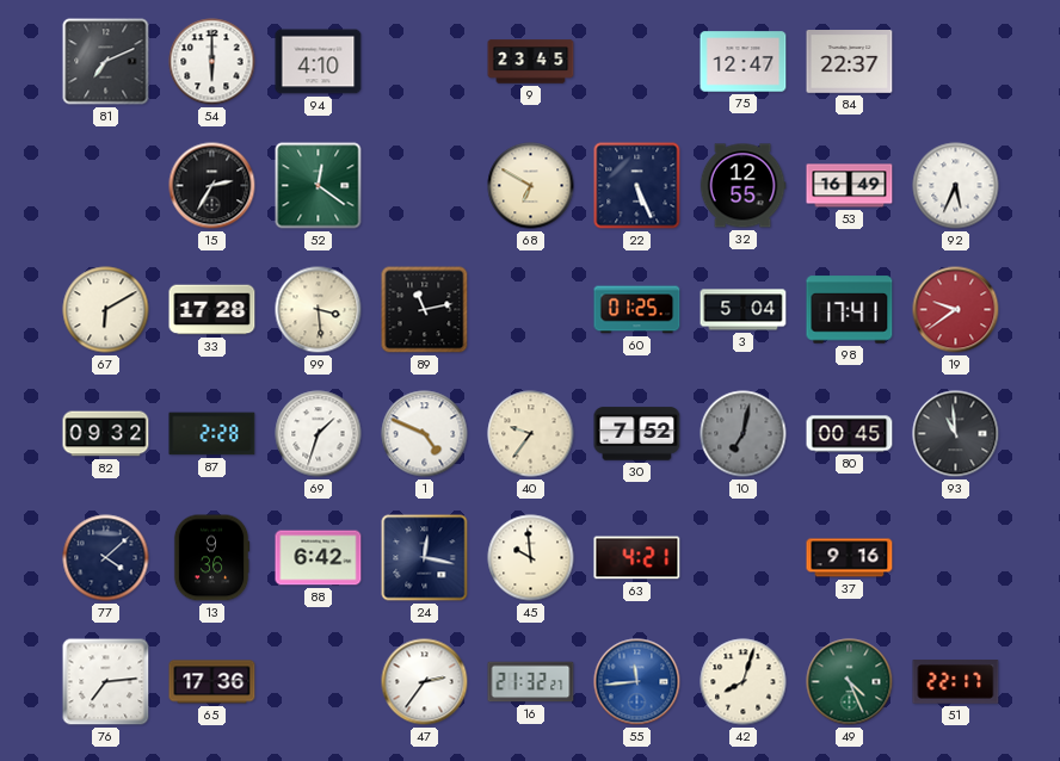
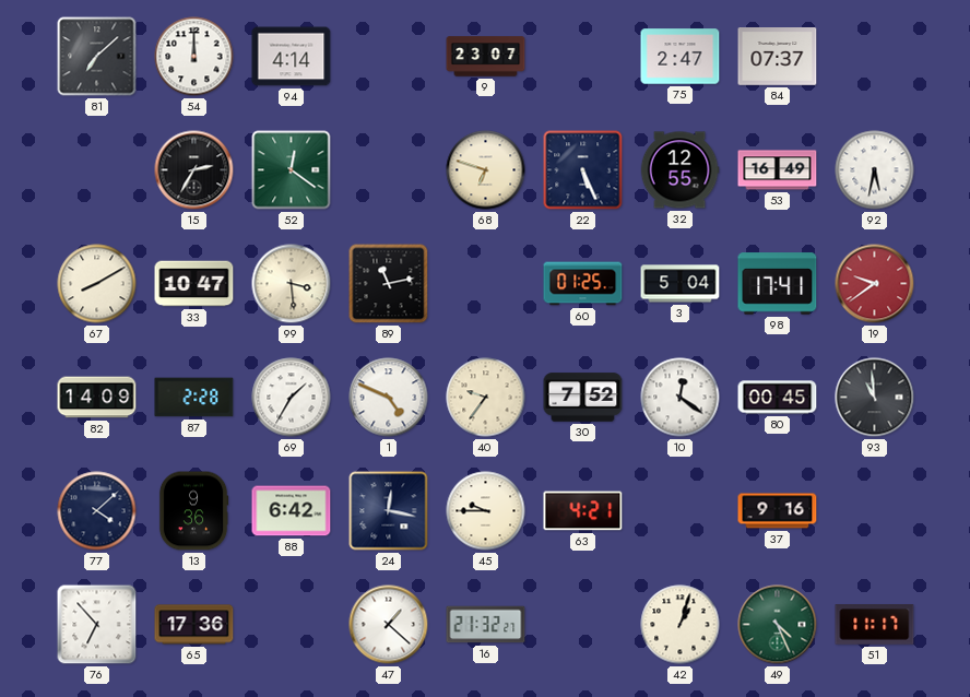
81: 7:11 -> 7:08 (97, 57)
54: 6:00 -> 12:00 (194, 57)
94: 4:10 -> 4:14 (292, 57)
9: 23:45 -> 23:07 (486, 57)
75: 12:47 -> 2:47 (681, 57)
84: 22:37 -> 07:37 (778, 57)
68: 6:50 -> 6:48 (486, 170)
92: 5:34 -> 5:32 (875, 170)
67: 6:10 -> 8:10 (97, 284)
33: 17:28 -> 10:47 (194, 284)
82: 09:32 -> 14:09 (97, 398)
69: 1:33 -> 1:35 (292, 398)
10: 7:02 -> 12:21 (681, 398)
10 dial: grey -> white (681, 398)
45: 9:59 -> 9:45 (486, 511)
76: 7:14 -> 6:53 (97, 625)
47: 2:36 -> 1:22 (389, 625)
55: 11:44 -> none (637, 682)
42: 8:03 -> 1:03 (681, 625)
51: 22:17 -> 11:17 (875, 625)
